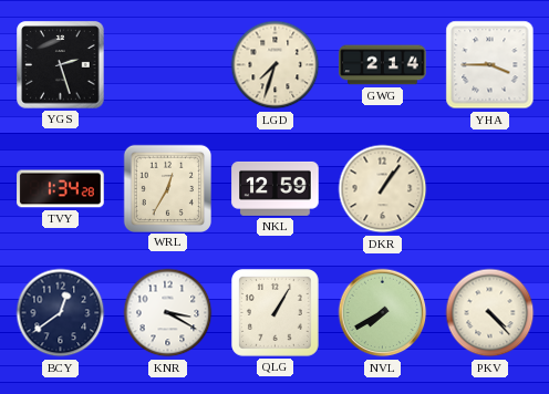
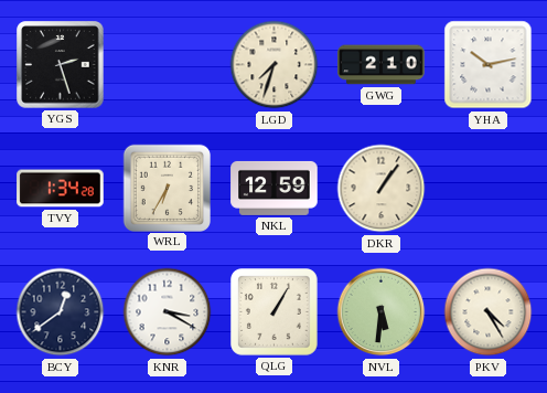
GWG: 2:14 -> 2:10 (382, 65)
YHA: 3:45 -> 10:13 (489, 65)
WRL: 12:35 -> 6:35 (167, 188)
NVL: 7:40 -> 5:31 (382, 312)
PKV: 4:23 -> 4:25 (489, 312)
